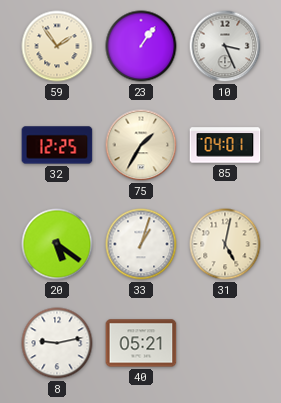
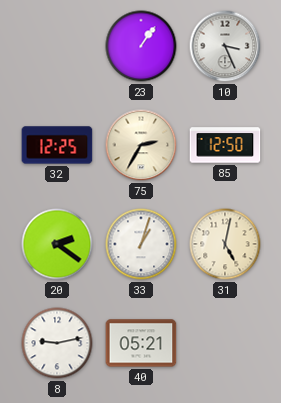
59: 1:54 -> none (57, 46)
75: 1:35 -> 2:35 (141, 145)
85: 04:01 -> 12:50 (225, 145)
20: 5:21 -> 2:21 (57, 244)
